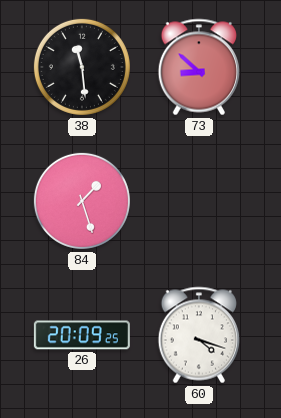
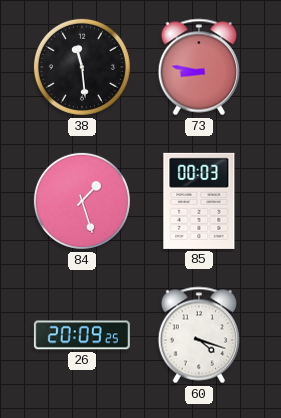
73: 8:52 -> 8:47 (198, 67)
85: none -> 00:03 (199, 201)
